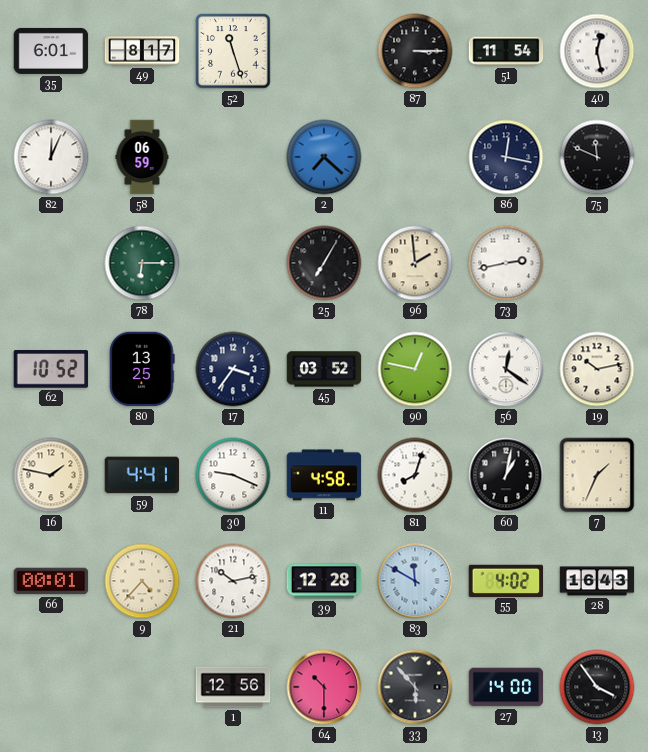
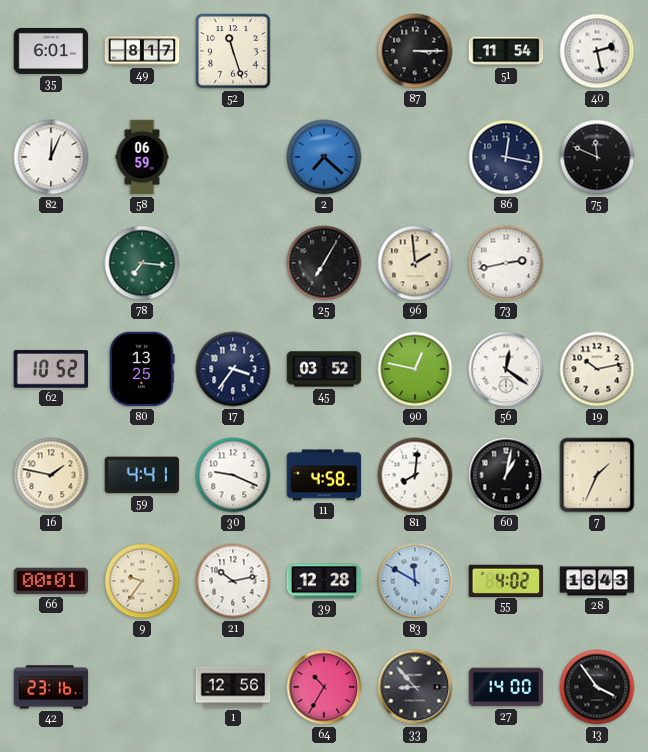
40: 12:28 -> 2:28 (597, 51)
78: 6:15 -> 7:16 (142, 263)
81: 8:03 -> 8:01 (415, 475)
9: 4:37 -> 9:36 (142, 581)
42: none -> 23:16 (51, 687)
64: 10:30 -> 10:35 (324, 687)
33: 5:53 -> 8:53 (415, 687)
